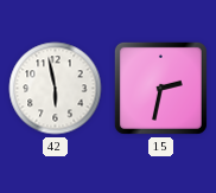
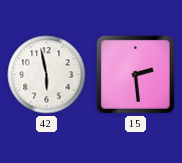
15: 2:32 -> 2:29 (135, 74)
